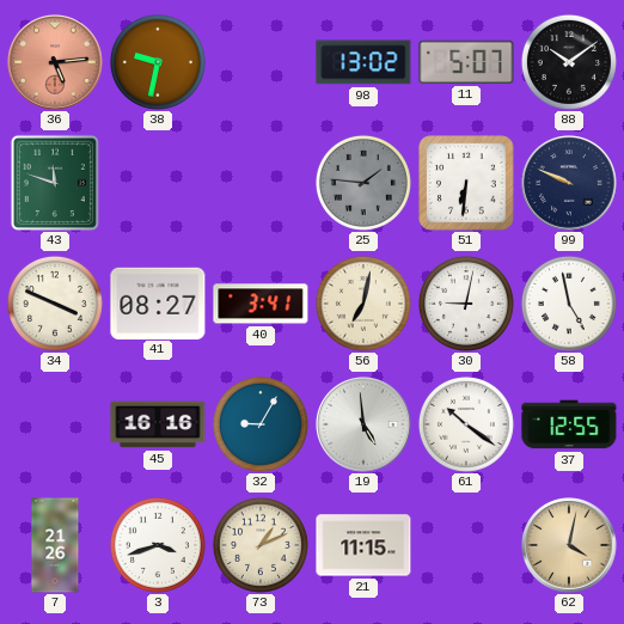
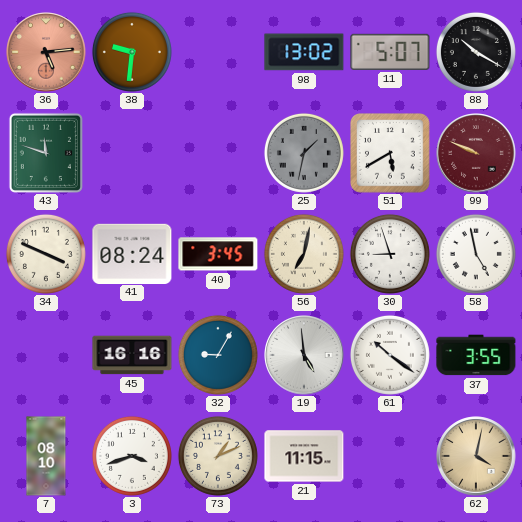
38: 9:32 -> 9:31 (132, 52)
88: 10:09 -> 10:20 (476, 52)
25: 1:46 -> 1:32 (304, 153)
51: 6:31 -> 5:40 (391, 154)
99 dial: navy -> burgundy (476, 153)
41: 08:27 -> 08:24 (132, 253)
40: 3:41 -> 3:45 (218, 254)
30: 9:02 -> 8:57 (390, 254)
37: 12:55 -> 3:55 (476, 355)
7: 21:26 -> 08:10 (46, 456)
